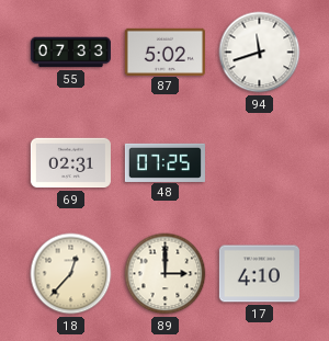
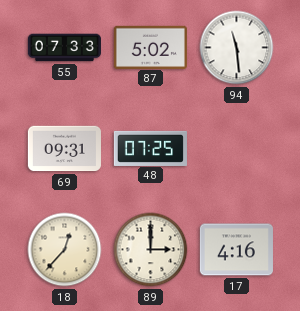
94: 11:42 -> 11:29 (237, 48)
69: 02:31 -> 09:31 (64, 149)
17: 4:10 -> 4:16 (236, 250)
